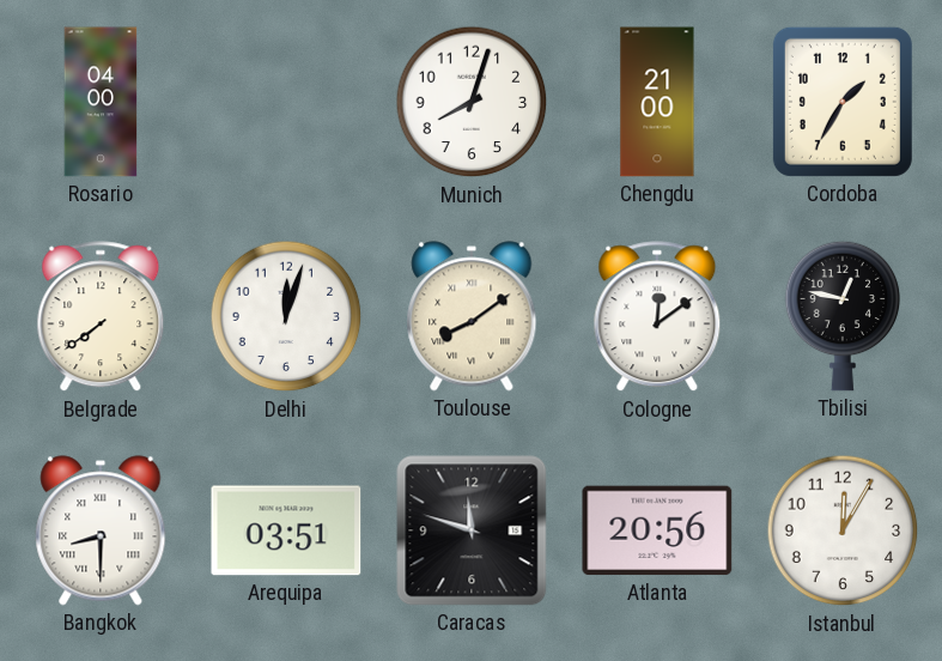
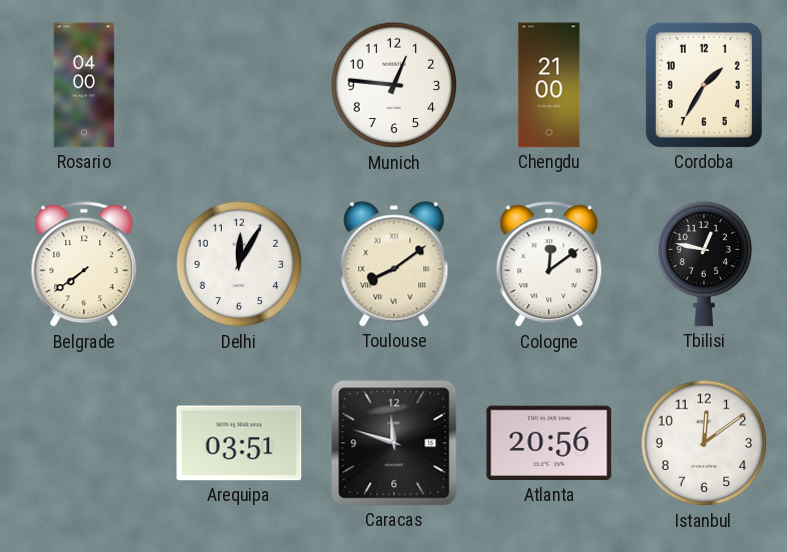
Munich: 8:03 -> 12:46 (394, 85)
Delhi: 12:03 -> 12:05 (239, 264)
Bangkok: 8:30 -> none (101, 530)
Istanbul: 12:05 -> 12:09 (704, 443)
